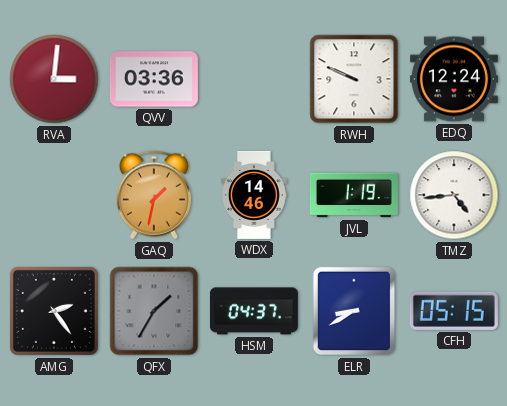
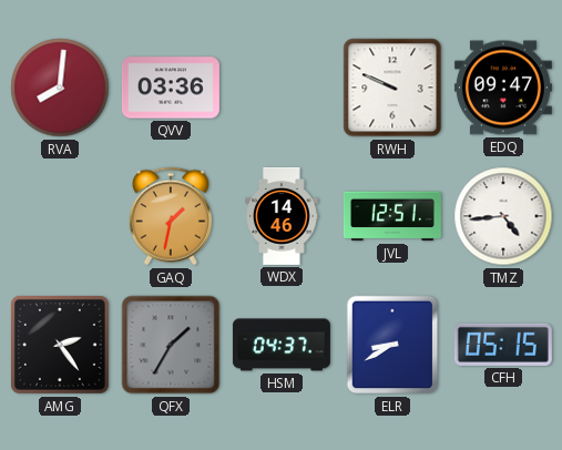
RVA: 3:01 -> 8:01 (60, 88)
EDQ: 12:24 -> 09:47 (503, 88)
JVL: 1:19 -> 12:51 (392, 216)
